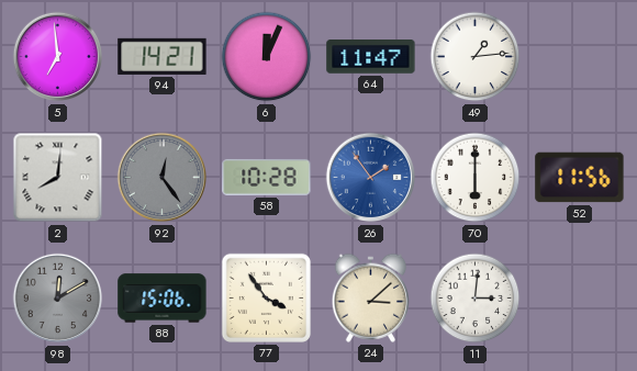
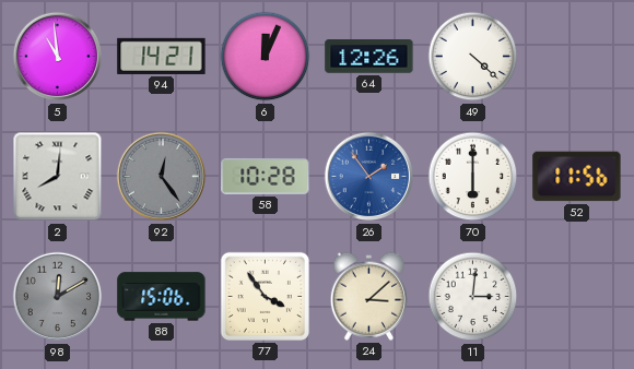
5: 6:59 -> 10:59 (58, 57)
64: 11:47 -> 12:26 (369, 57)
49: 1:14 -> 4:22 (473, 57)
